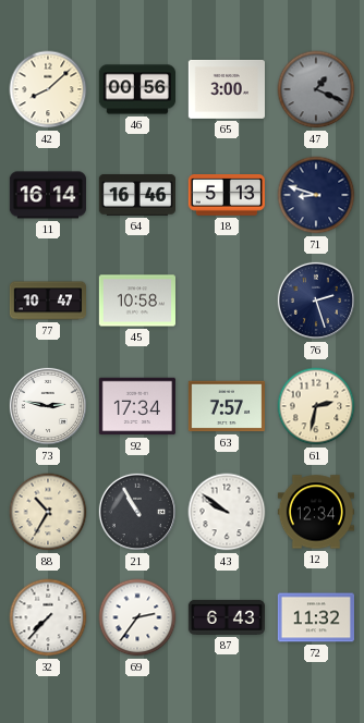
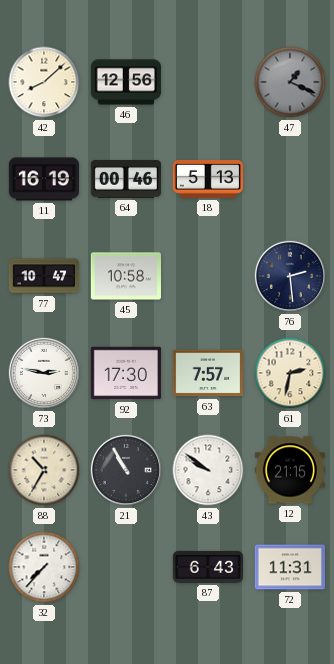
46: 00:56 -> 12:56 (125, 82)
65: 3:00 -> none (226, 89)
11: 16:14 -> 16:19 (43, 179)
64: 16:46 -> 00:46 (125, 179)
71: 8:48 -> none (316, 195)
76: 2:27 -> 2:29 (290, 276)
92: 17:34 -> 17:30 (125, 373)
12: 12:34 -> 21:15 (289, 470)
69: 2:36 -> none (137, 617)
72: 11:32 -> 11:31 (289, 567)
